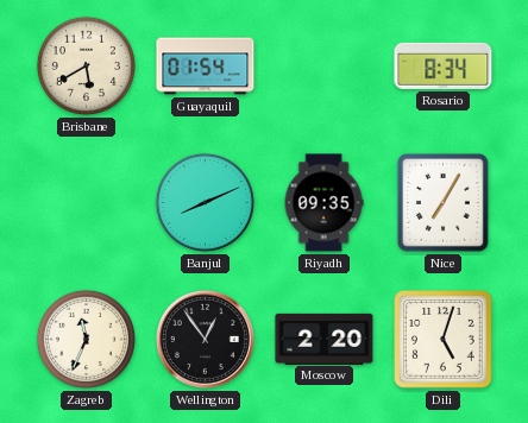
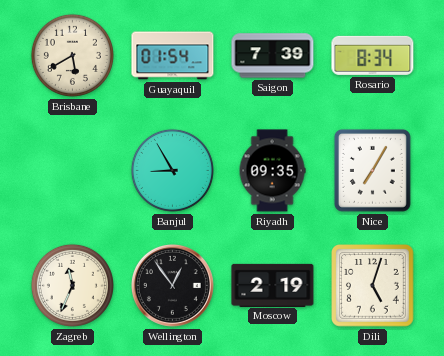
Saigon: none -> 7:39 (273, 56)
Banjul: 8:11 -> 8:55 (172, 170)
Moscow: 2:20 -> 2:19 (273, 285)
